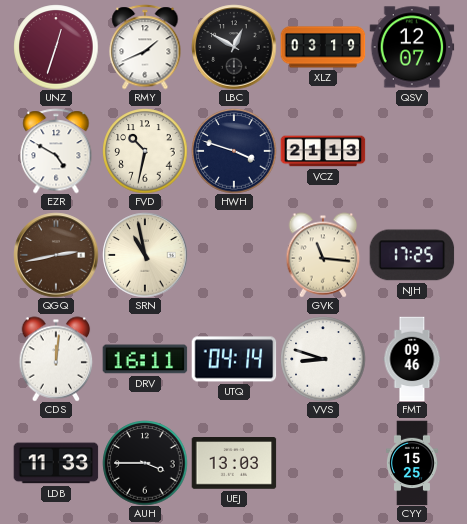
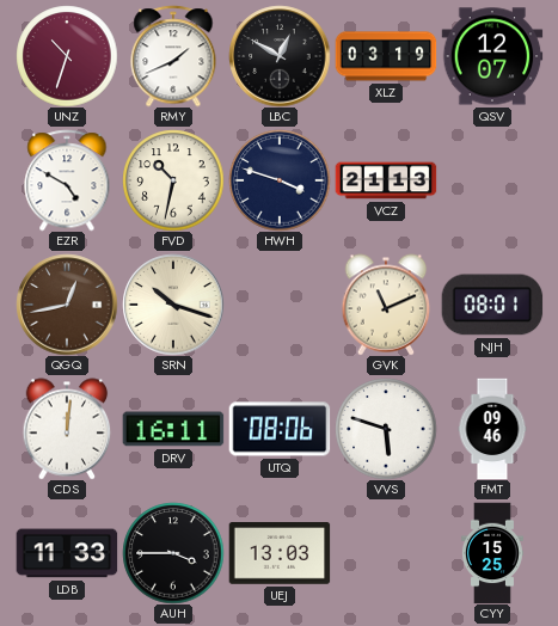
UNZ: 12:33 -> 10:33 (67, 56)
QGQ: 2:43 -> 12:43 (67, 305)
SRN: 10:58 -> 10:18 (173, 305)
GVK: 11:16 -> 11:11 (386, 305)
NJH: 17:25 -> 08:01 (492, 305)
UTQ: 04:14 -> 08:06 (280, 429)
VVS: 8:48 -> 5:48 (386, 429)
